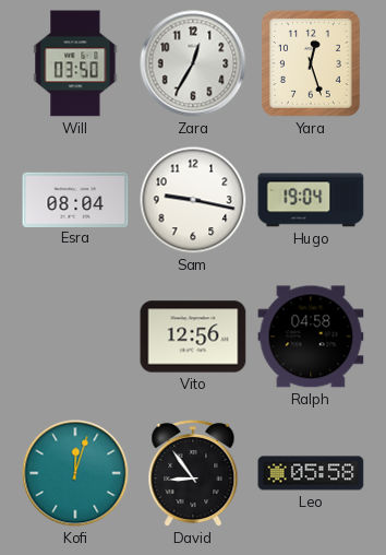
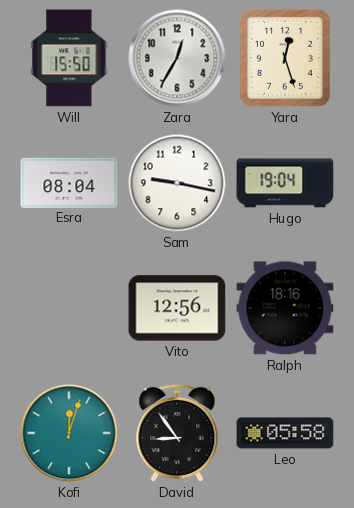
Will: 03:50 -> 15:50 (69, 58)
Ralph: 04:58 -> 18:16 (285, 308)
